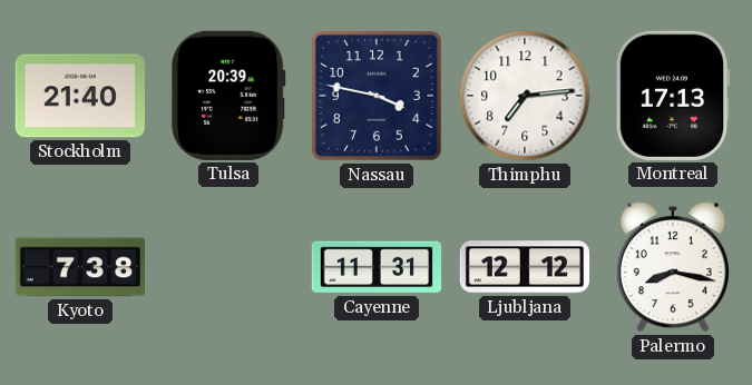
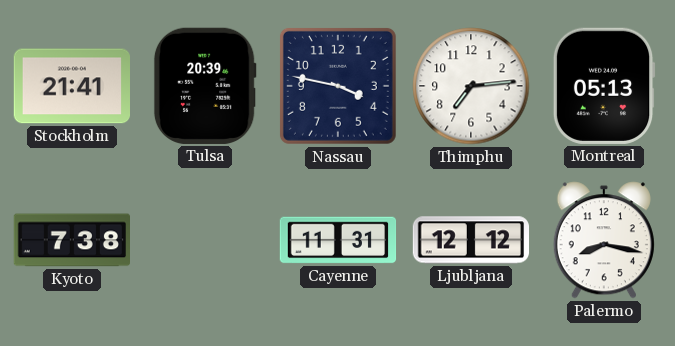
Stockholm: 21:40 -> 21:41 (71, 86)
Montreal: 17:13 -> 05:13 (604, 86)
